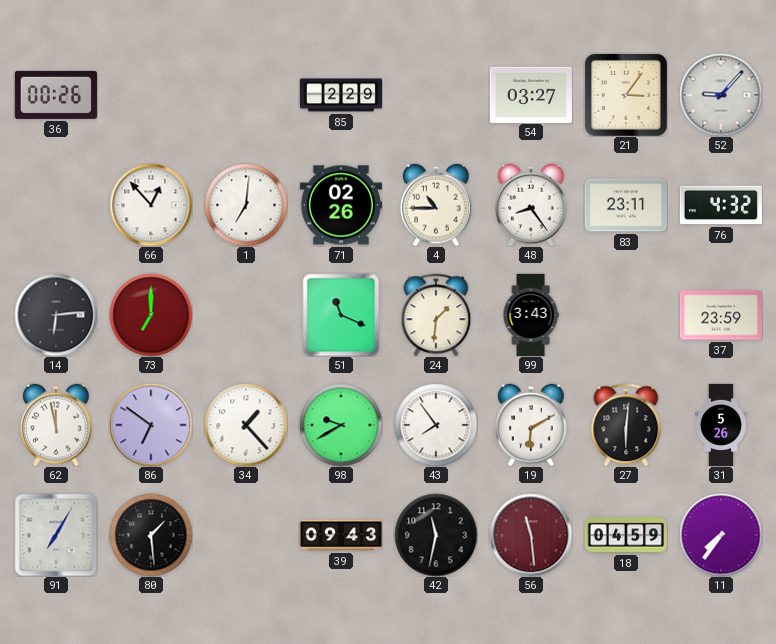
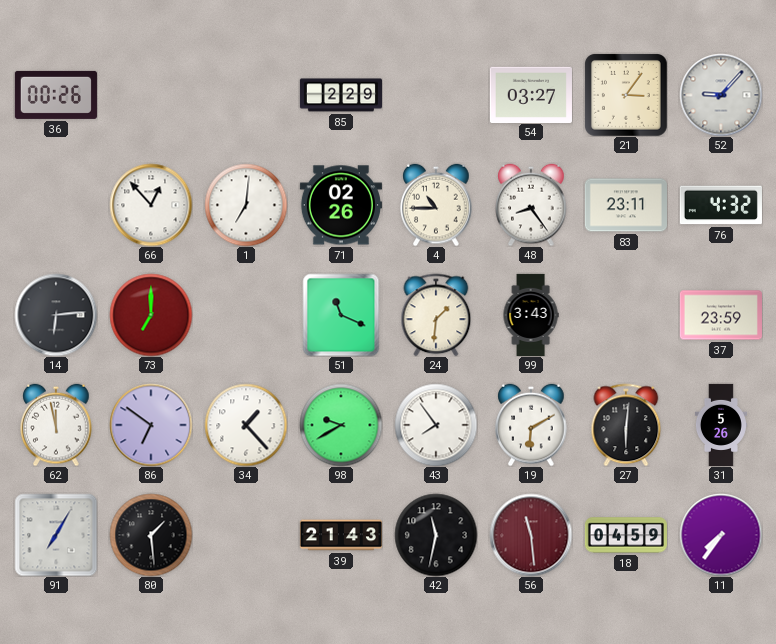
39: 09:43 -> 21:43 (340, 535)
